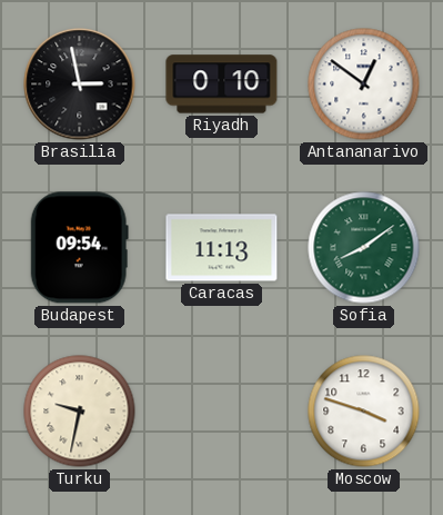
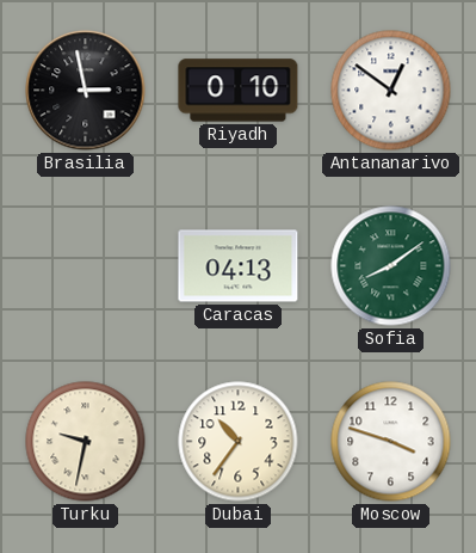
Budapest: 09:54 -> none (79, 248)
Caracas: 11:13 -> 04:13 (239, 266)
Dubai: none -> 10:36 (239, 442)
